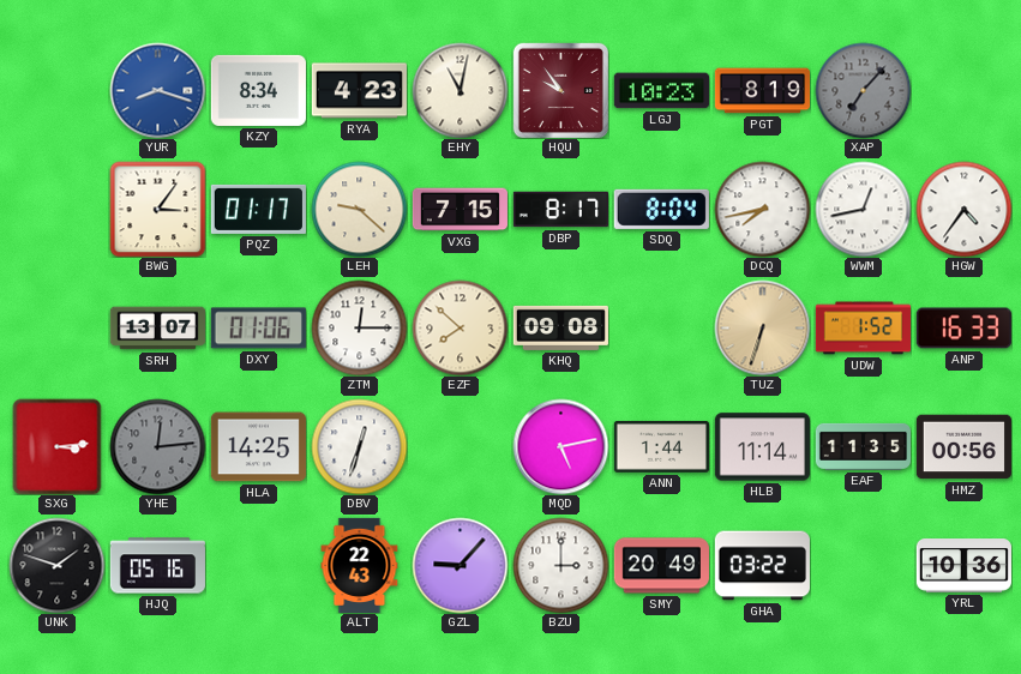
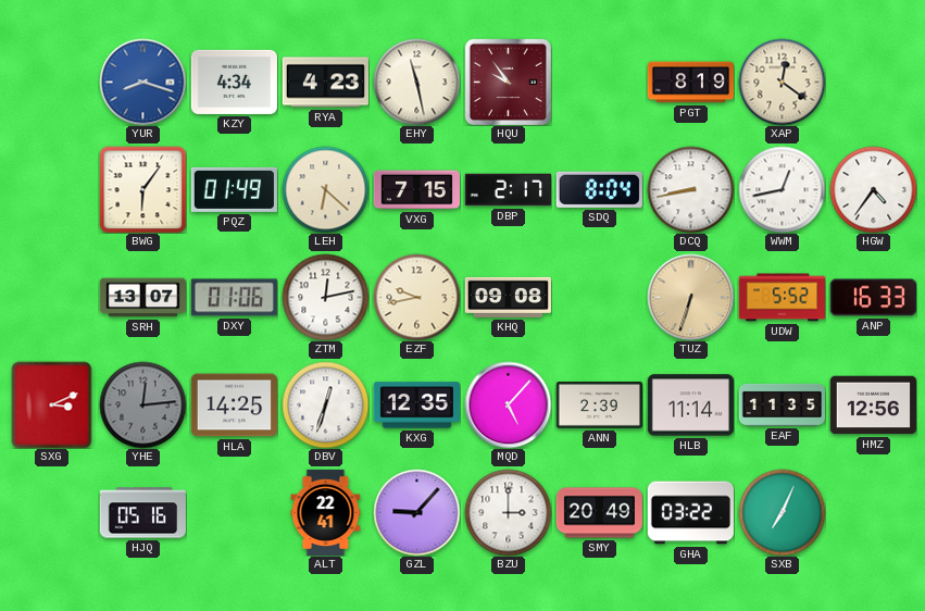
KZY: 8:34 -> 4:34 (234, 82)
EHY: 11:02 -> 11:28 (416, 82)
LGJ: 10:23 -> none (661, 91)
XAP: 7:07 -> 12:21 (782, 82)
XAP dial: grey -> cream (782, 82)
BWG: 3:06 -> 6:06 (142, 189)
PQZ: 01:17 -> 01:49 (234, 189)
LEH: 9:22 -> 6:22 (325, 189)
DBP: 8:17 -> 2:17 (508, 190)
DCQ: 7:43 -> 8:43 (690, 189)
ZTM: 12:15 -> 12:13 (325, 297)
EZF: 7:52 -> 9:43 (416, 297)
UDW: 1:52 -> 5:52 (782, 298)
SXG: 3:14 -> 3:11 (52, 404)
KXG: none -> 12:35 (416, 406)
MQD: 5:13 -> 5:07 (508, 404)
ANN: 1:44 -> 2:39 (599, 406)
HMZ: 00:56 -> 12:56 (873, 406)
UNK: 1:48 -> none (56, 565)
ALT: 22:43 -> 22:41 (326, 512)
SXB: none -> 7:04 (782, 512)
YRL: 10:36 -> none (963, 566)
